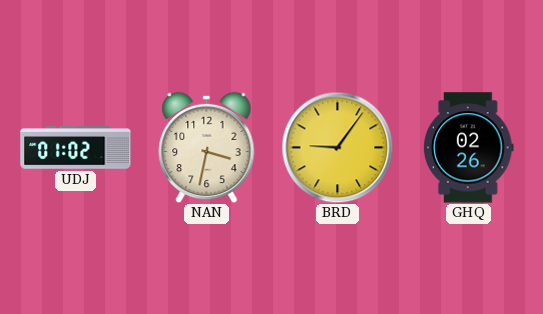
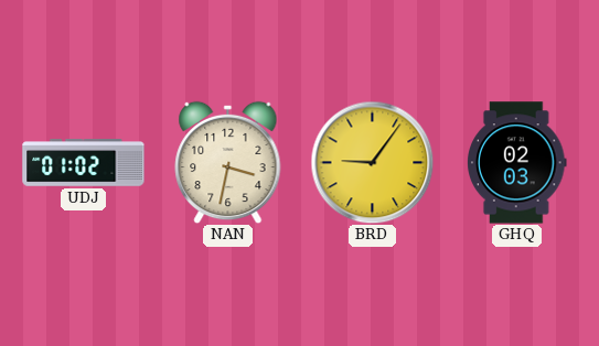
GHQ: 02:26 -> 02:03 (517, 163)
